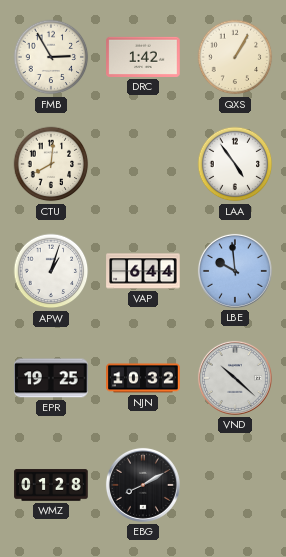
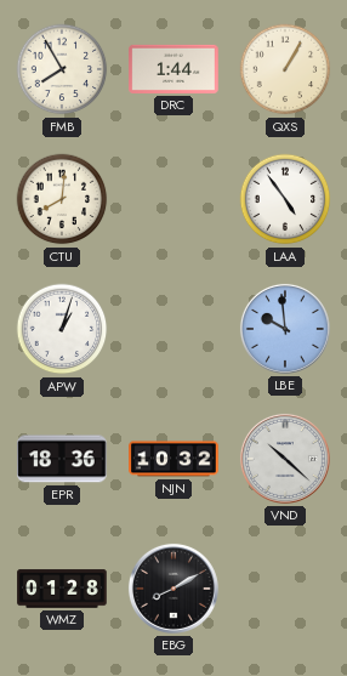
FMB: 2:55 -> 7:55 (62, 69)
DRC: 1:42 -> 1:44 (173, 69)
VAP: 6:44 -> none (143, 271)
EPR: 19:25 -> 18:36 (62, 459)
